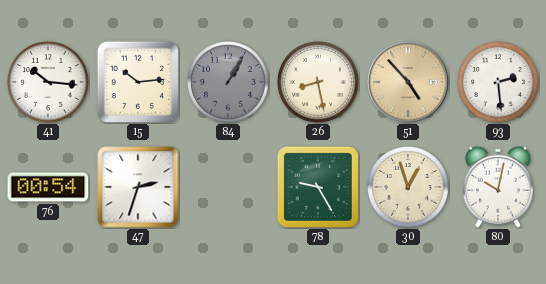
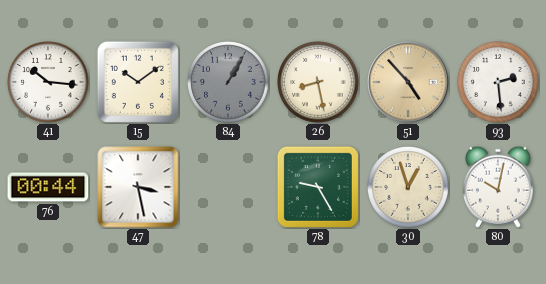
15: 10:14 -> 10:09 (138, 82)
76: 00:54 -> 00:44 (48, 187)
47: 2:33 -> 3:28 (138, 187)
